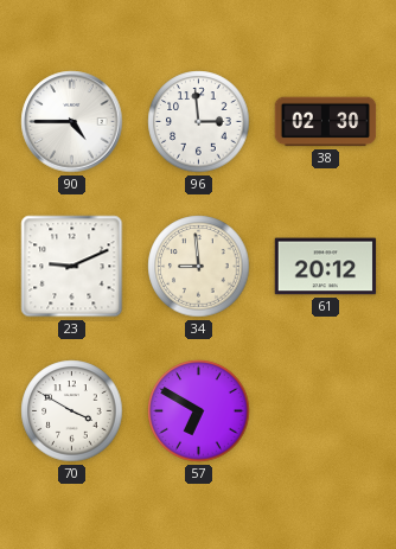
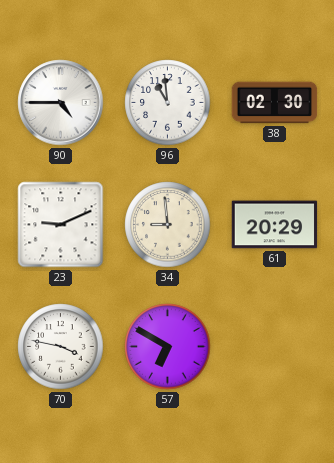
96: 2:59 -> 10:59 (168, 103)
61: 20:12 -> 20:29 (275, 225)
70: 3:50 -> 3:47 (61, 347)
